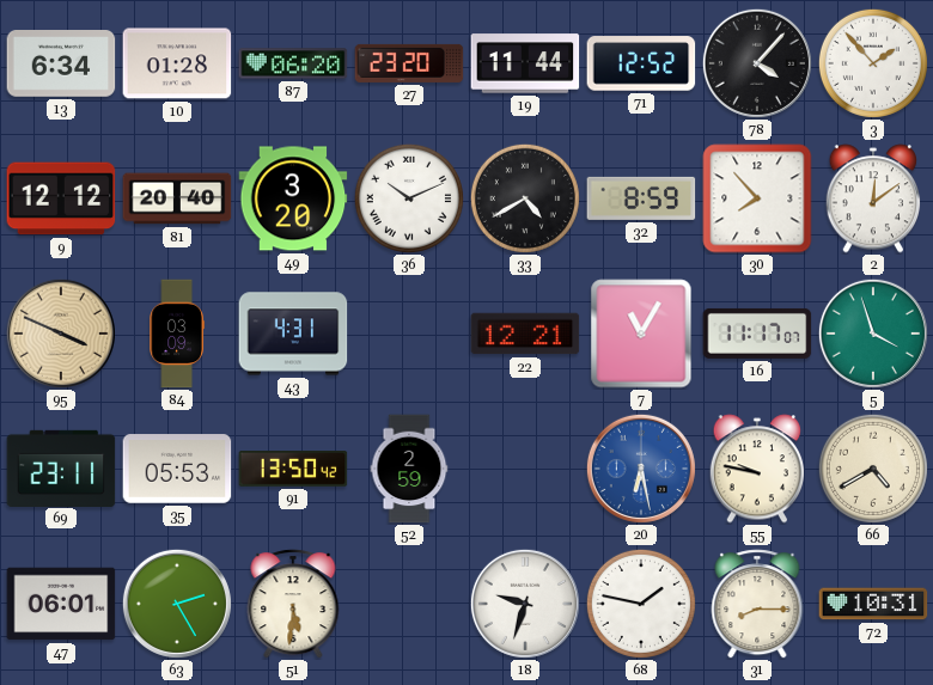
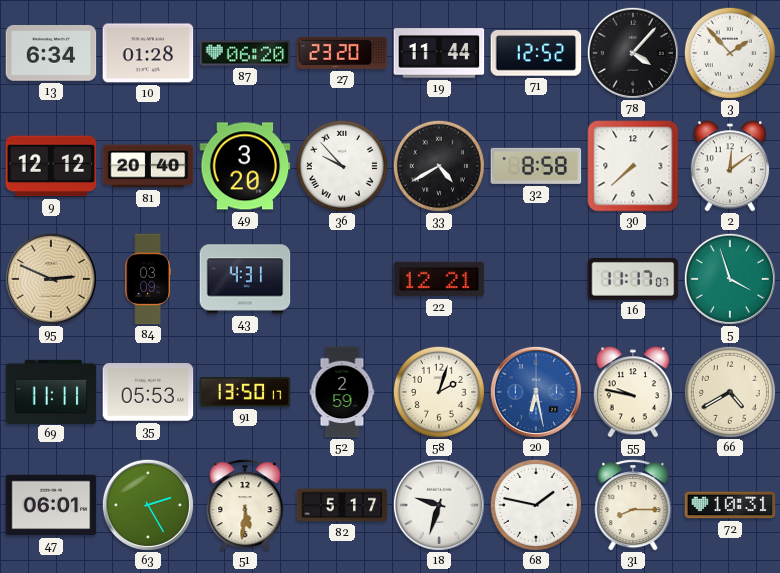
36: 10:11 -> 9:53 (342, 166)
32: 8:59 -> 8:58 (536, 166)
30: 7:53 -> 7:38 (633, 166)
95: 3:49 -> 2:49 (51, 279)
7: 11:05 -> none (641, 334)
69: 23:11 -> 11:11 (51, 391)
91: 13:50:42 -> 13:50:17 (245, 393)
58: none -> 2:03 (439, 392)
82: none -> 5:17 (342, 505)
